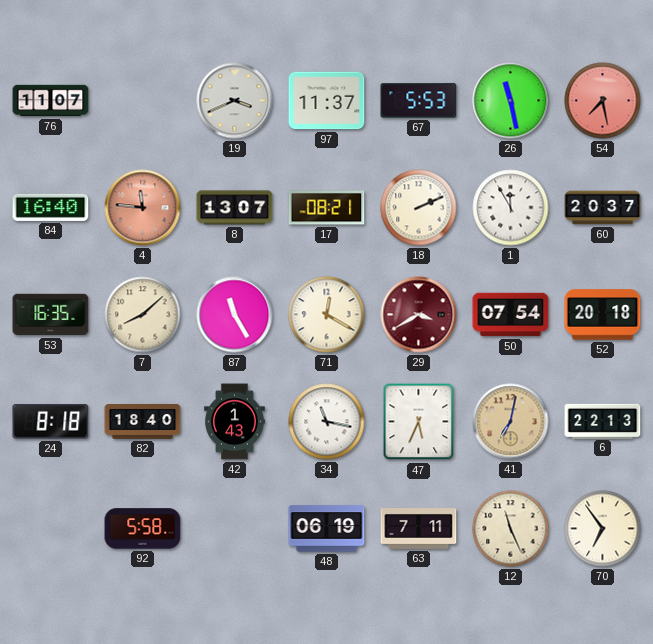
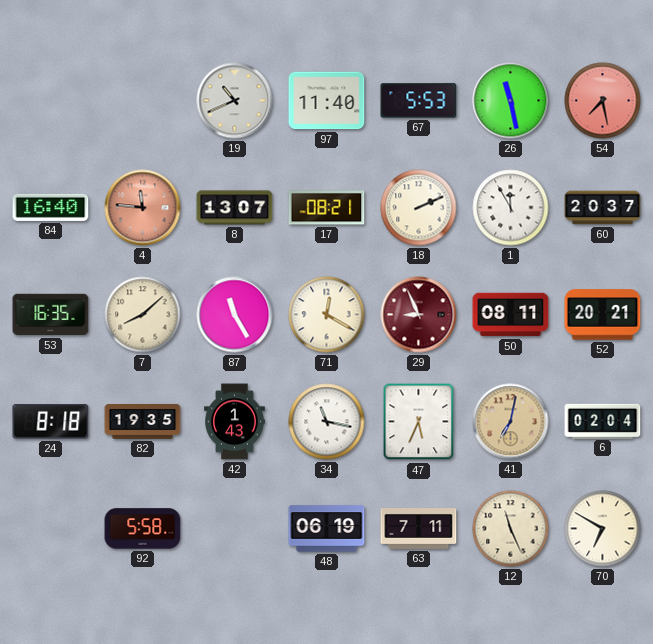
76: 11:07 -> none (51, 101)
19: 3:41 -> 10:41 (235, 101)
97: 11:37 -> 11:40 (327, 101)
29: 3:40 -> 8:56 (419, 315)
50: 07:54 -> 08:11 (511, 315)
52: 20:18 -> 20:21 (603, 315)
82: 18:40 -> 19:35 (143, 422)
6: 22:13 -> 02:04 (603, 421)
70: 6:54 -> 6:50 (603, 529)
